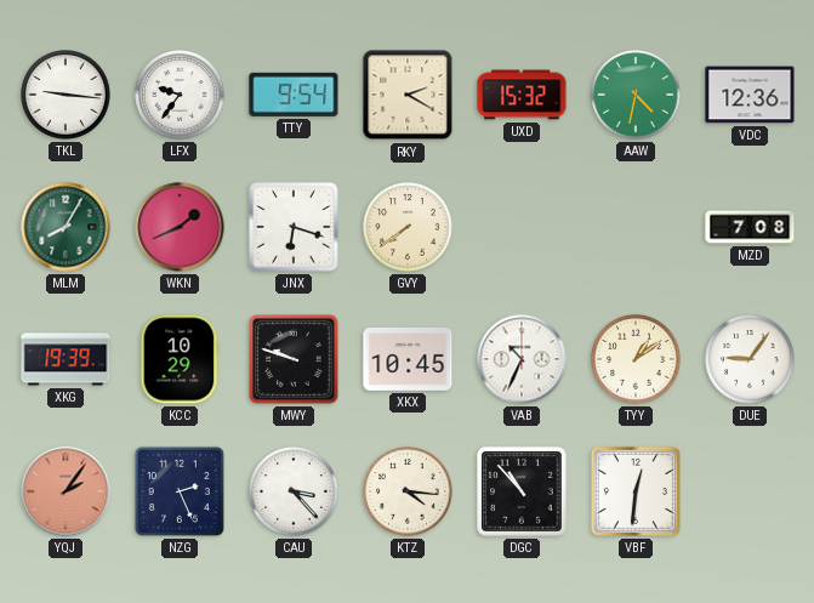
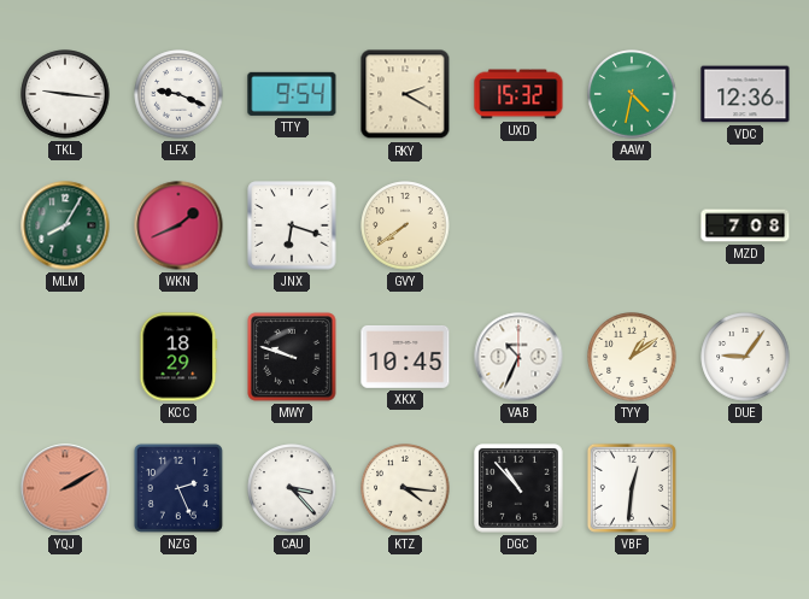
LFX: 9:36 -> 9:19 (178, 94)
XKG: 19:39 -> none (66, 359)
KCC: 10:29 -> 18:29 (178, 357)
YQJ: 2:06 -> 2:10 (65, 488)
